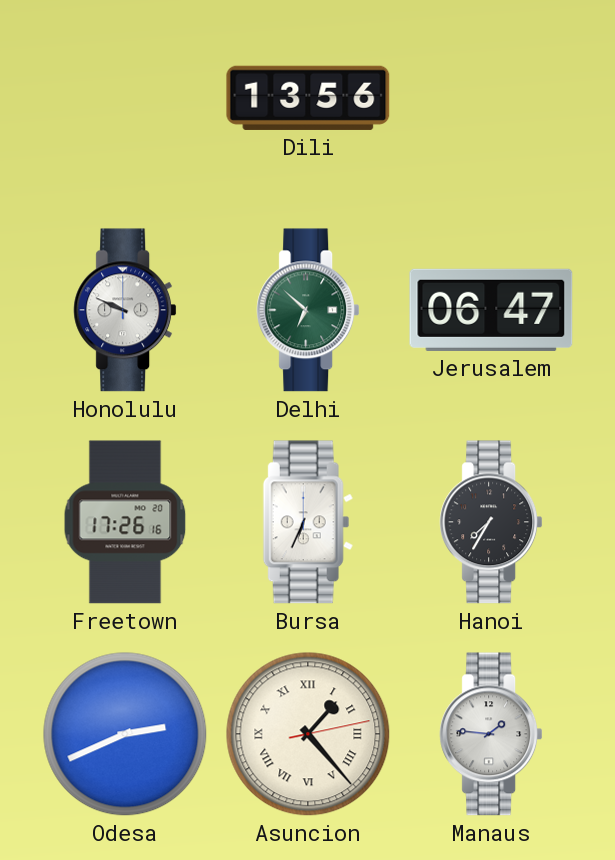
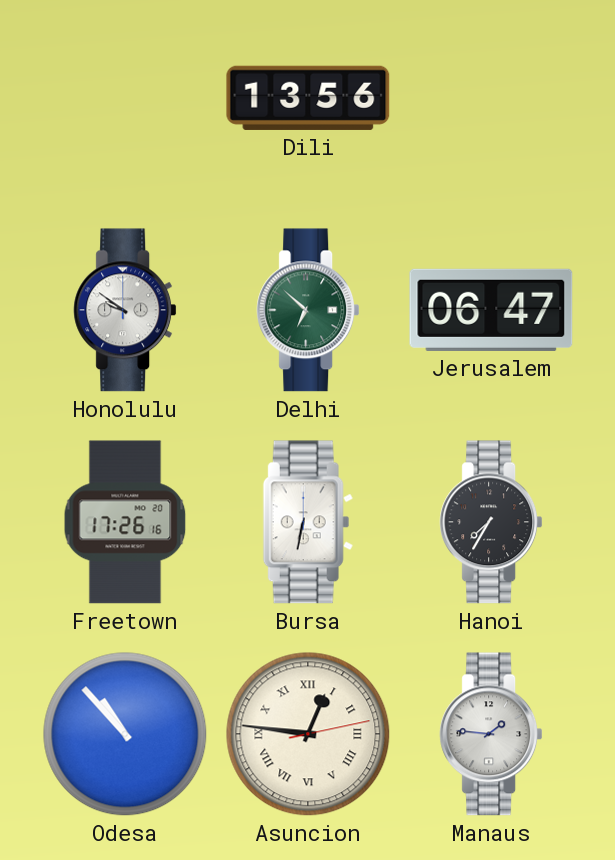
Honolulu: 9:49 -> 9:51 (125, 310)
Bursa: 6:34 -> 6:32 (308, 522)
Odesa: 2:41 -> 10:53 (125, 734)
Asuncion: 1:23 -> 12:46 (308, 734)
